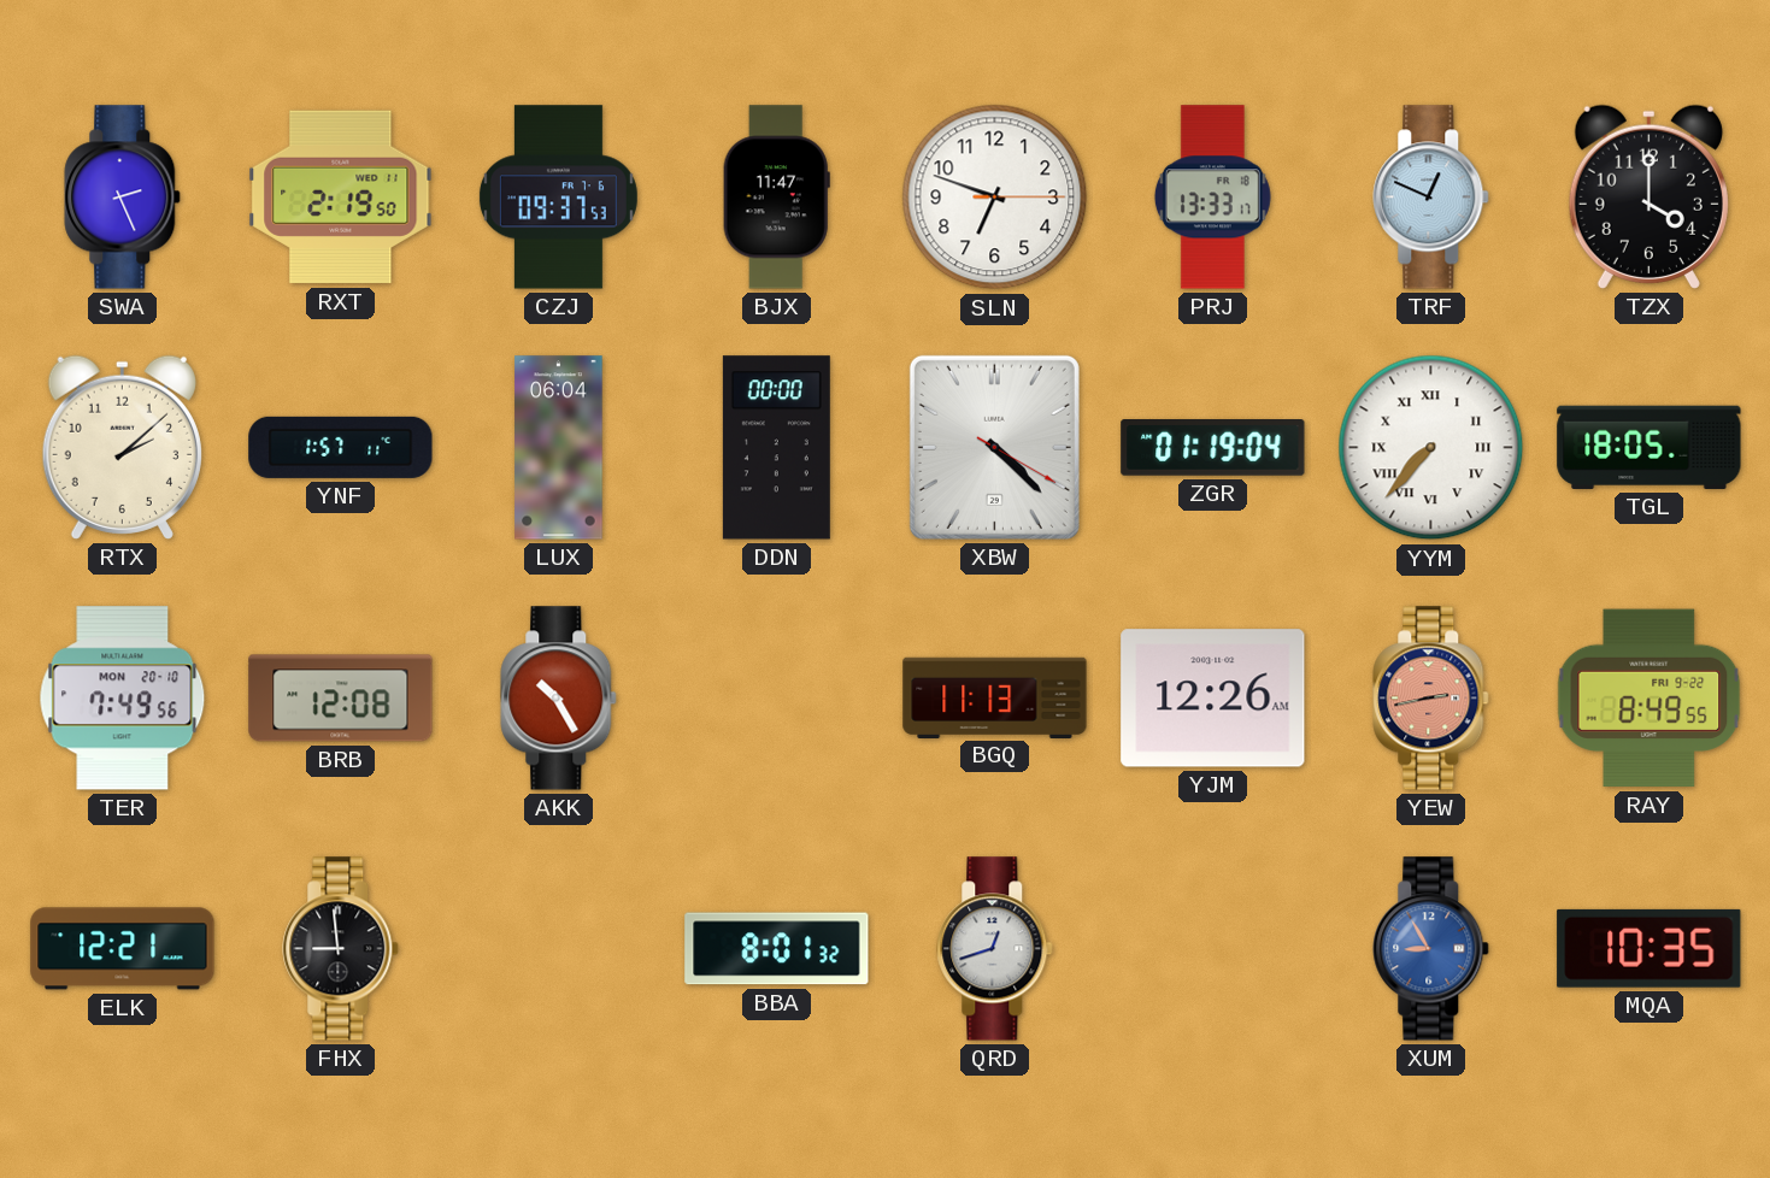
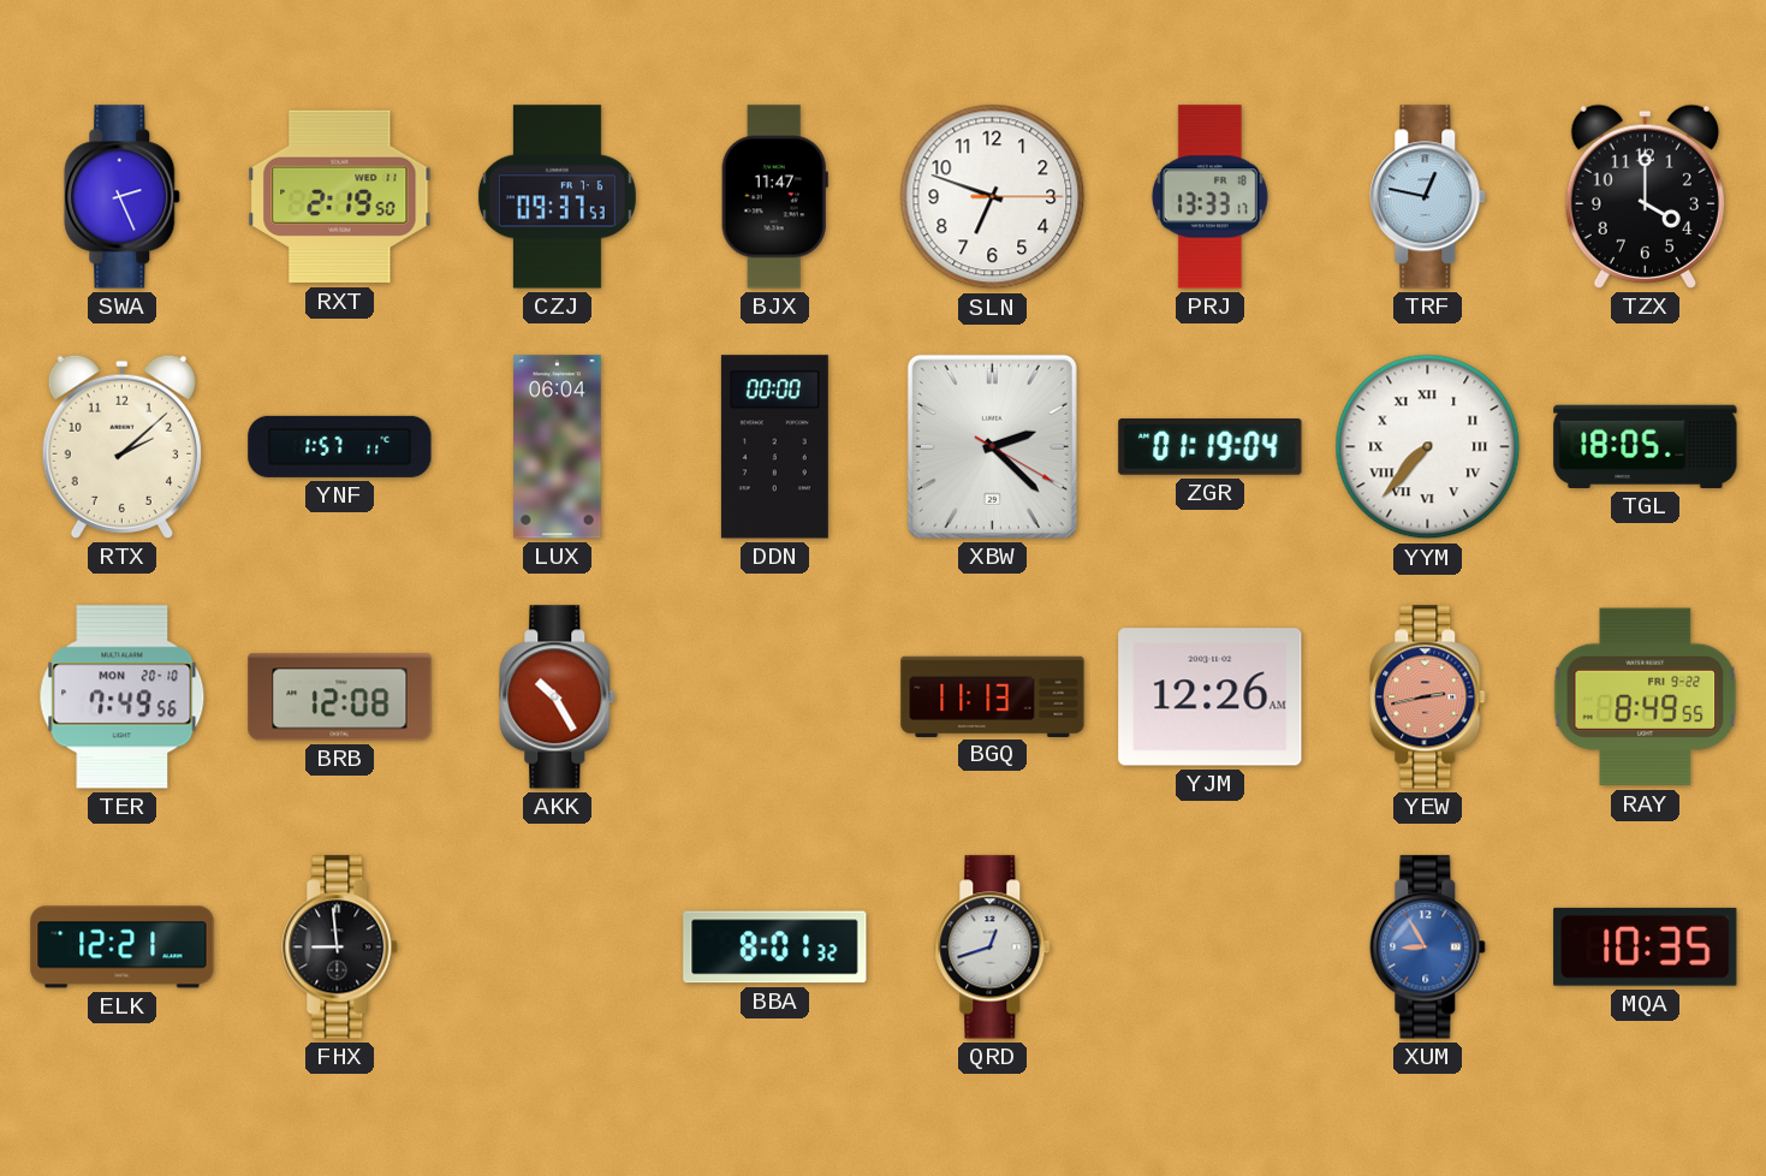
TRF: 12:49 -> 12:47 (1428, 197)
XBW: 4:22 -> 2:22 (992, 446)
